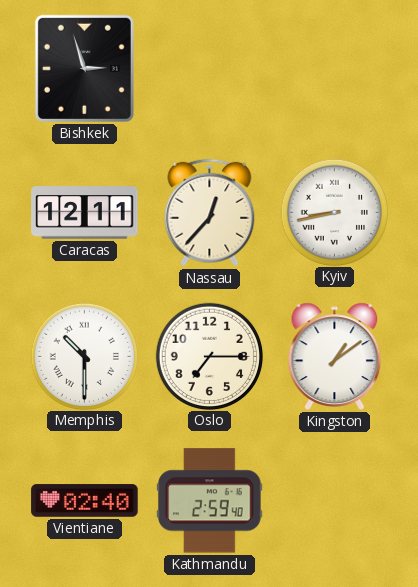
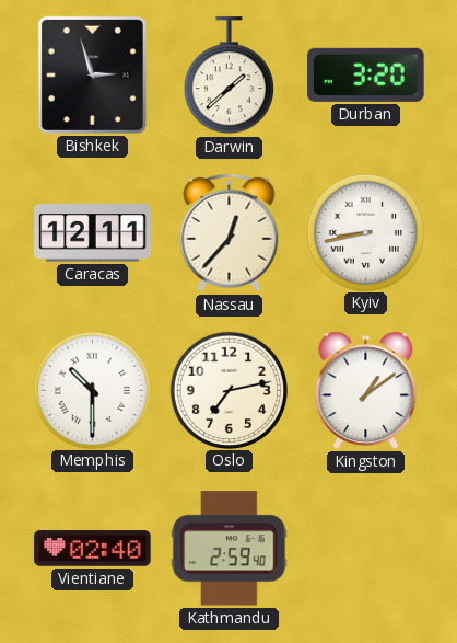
Darwin: none -> 1:38 (228, 76)
Durban: none -> 3:20 (366, 74)
Oslo: 7:15 -> 7:13 (228, 390)
